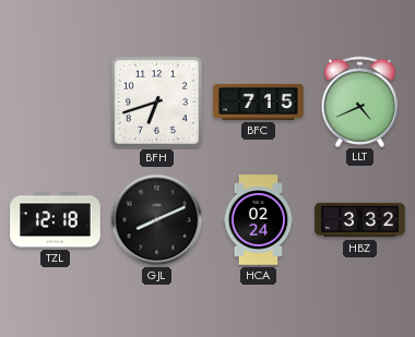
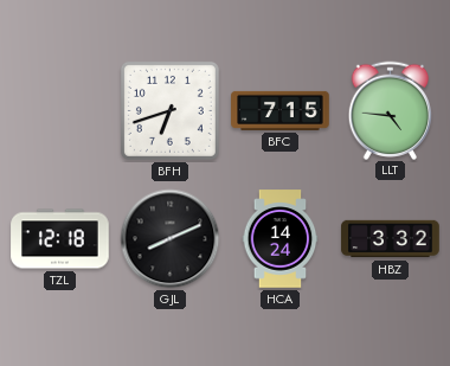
LLT: 4:41 -> 4:46 (391, 110)
HCA: 02:24 -> 14:24 (281, 239)
